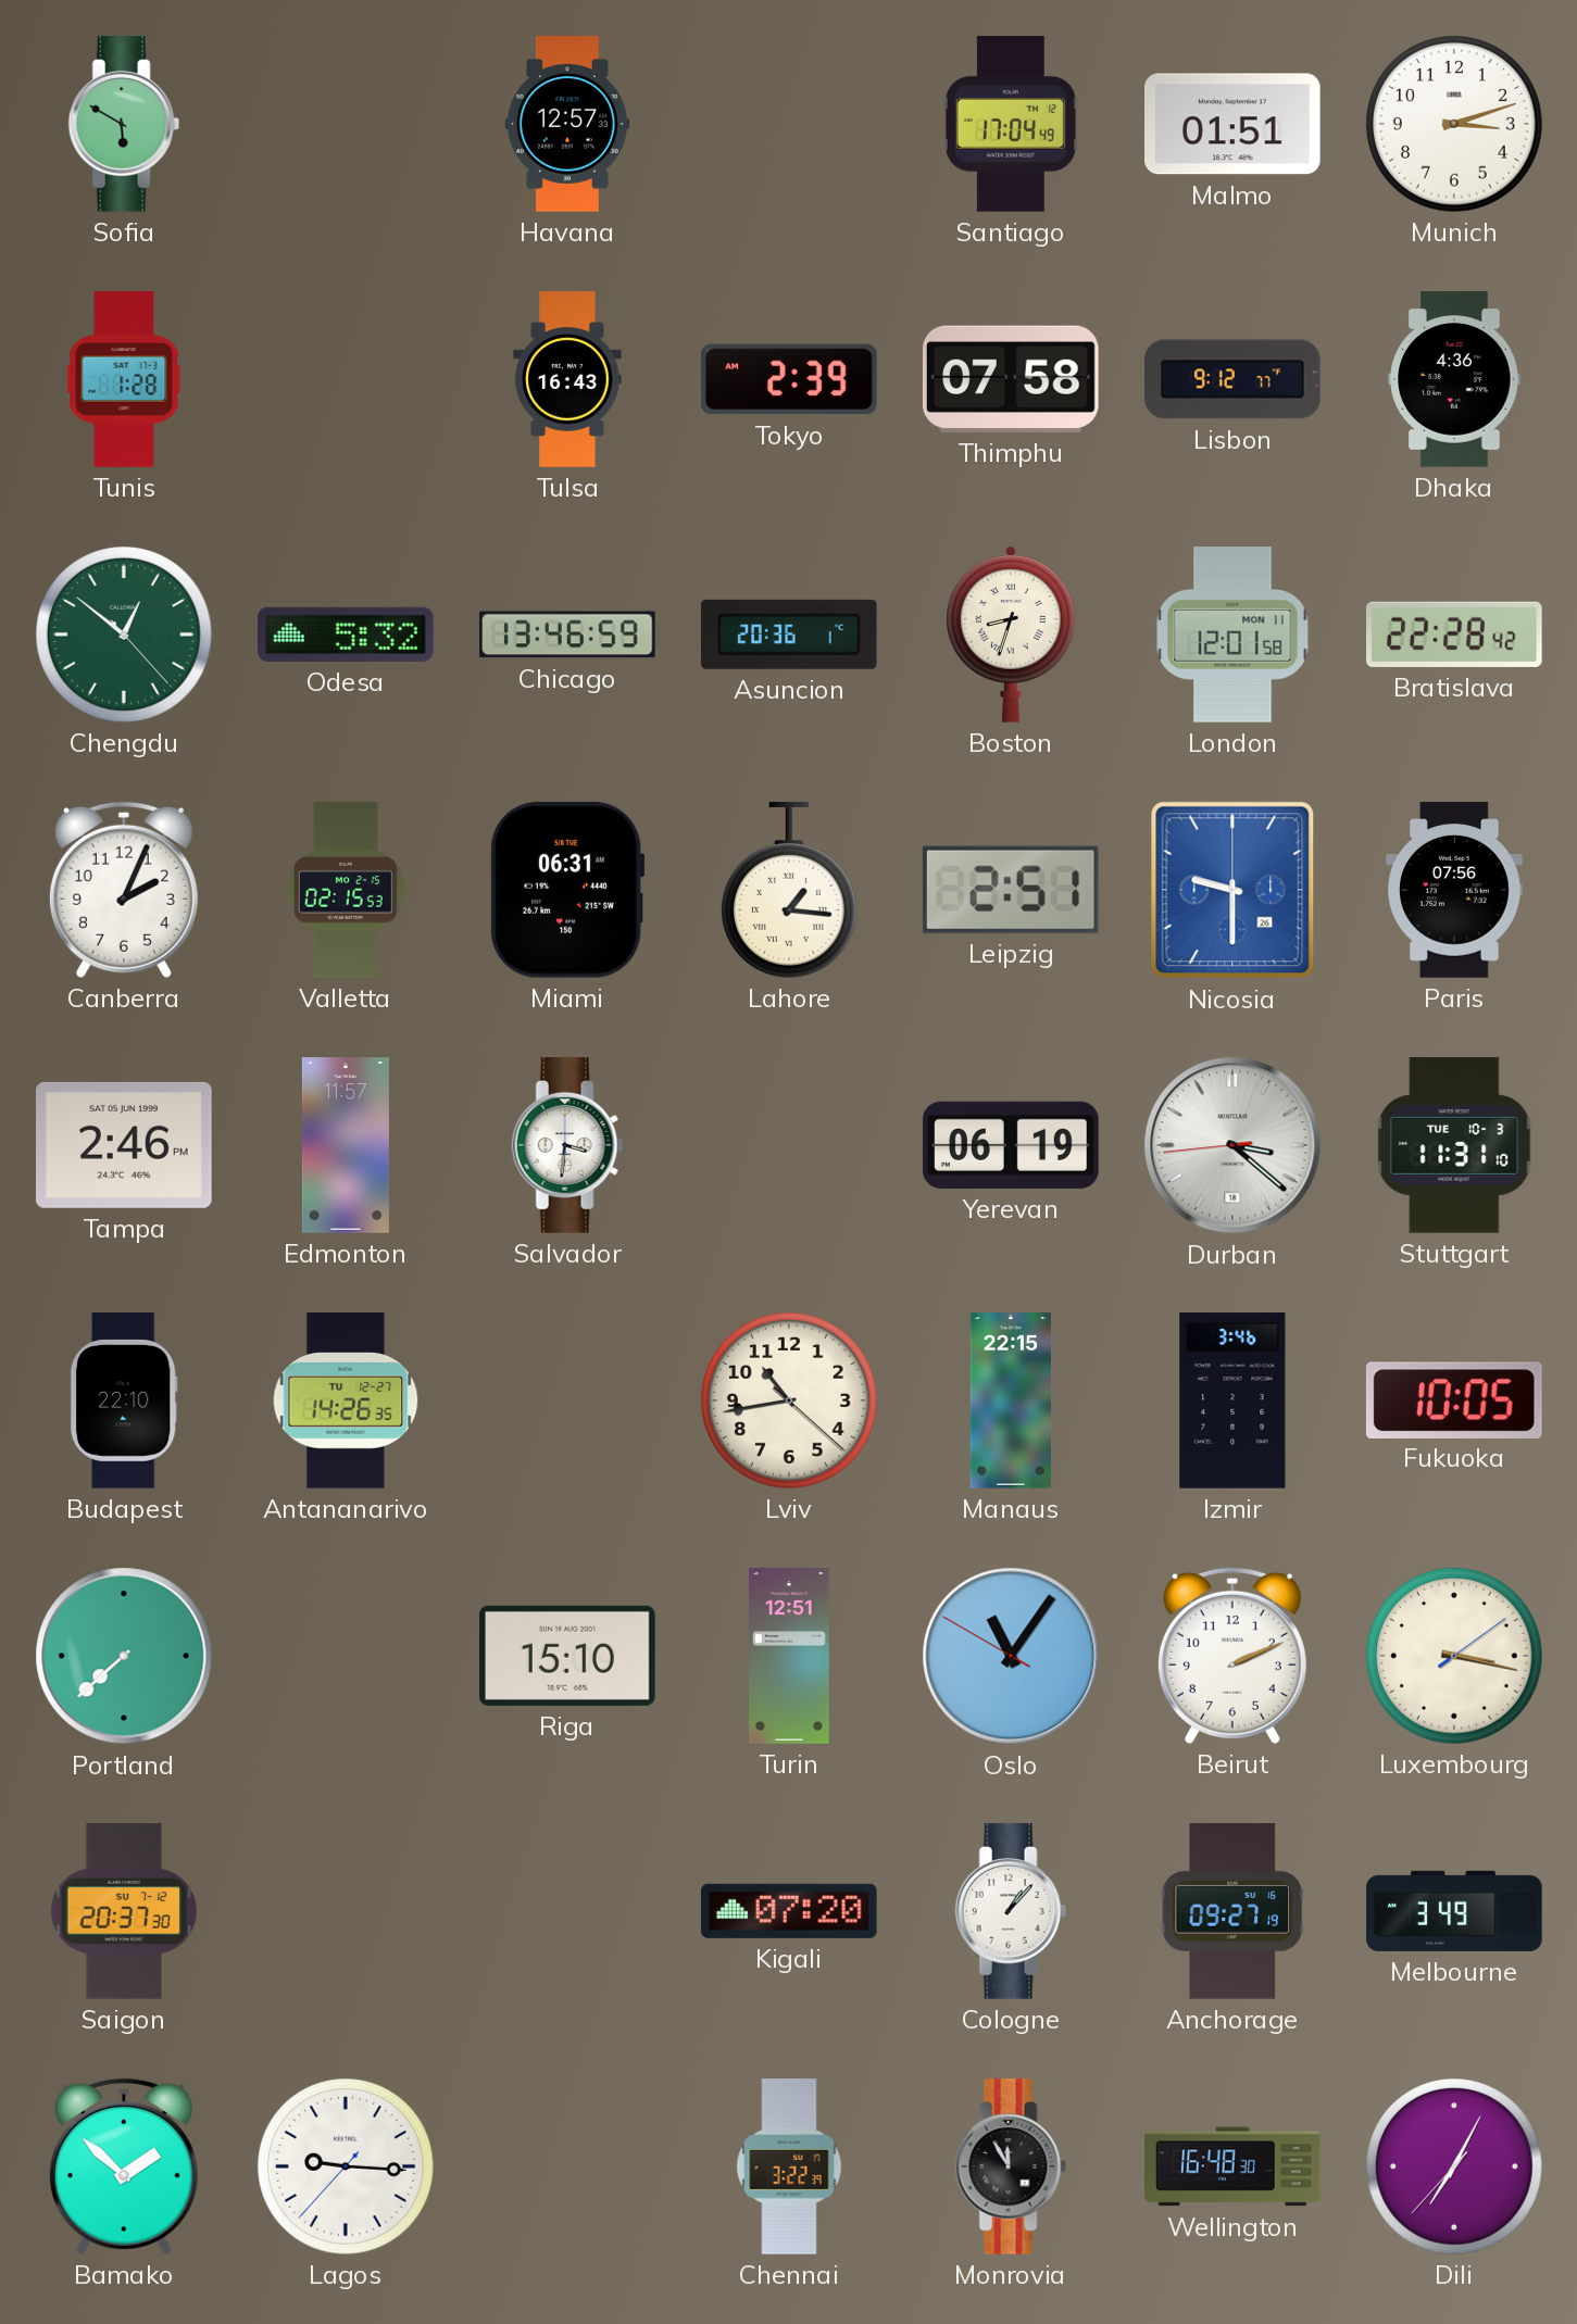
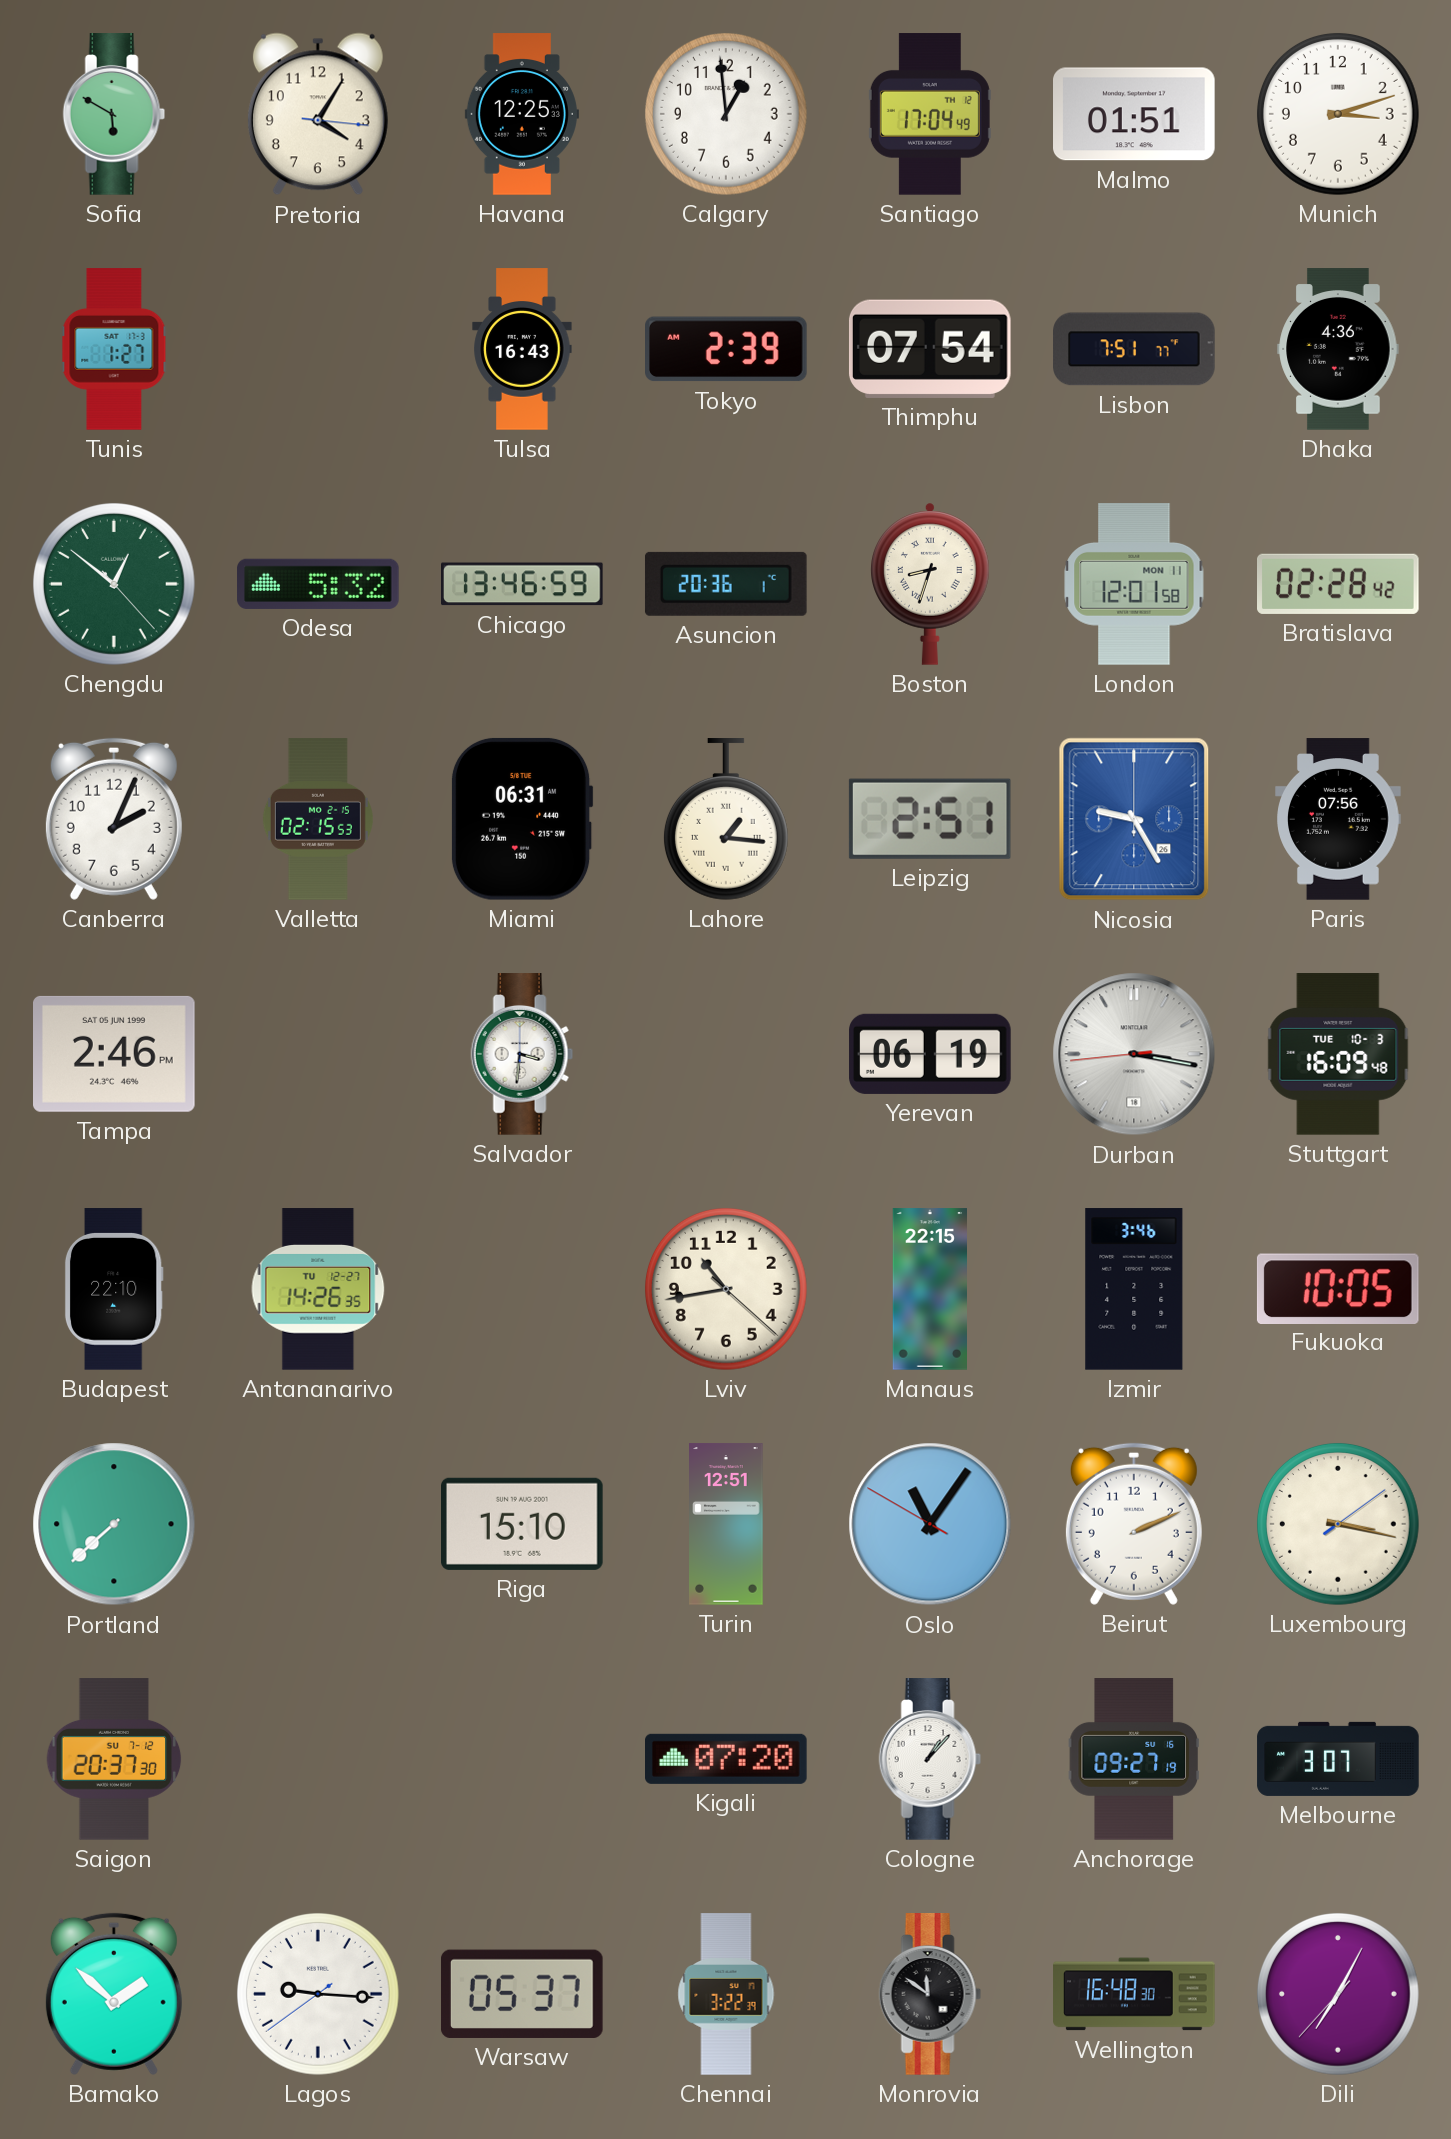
Pretoria: none -> 4:05 (318, 114)
Havana: 12:57 -> 12:25 (522, 114)
Calgary: none -> 12:59 (726, 114)
Tunis: 1:28 -> 1:27 (114, 349)
Thimphu: 07:58 -> 07:54 (930, 349)
Lisbon: 9:12 -> 7:51 (1134, 349)
Bratislava: 22:28 -> 02:28 (1339, 584)
Nicosia: 9:30 -> 9:25 (1134, 819)
Edmonton: 11:57 -> none (346, 1145)
Durban: 3:21 -> 3:16 (1134, 1054)
Stuttgart: 11:31 -> 16:09 (1338, 1054)
Melbourne: 3:49 -> 3:07 (1338, 1759)
Lagos: 9:15:37 -> 9:15:39 (318, 1994)
Warsaw: none -> 05:37 (522, 1994)
Monrovia: 11:55 -> 11:51 (930, 1994)
